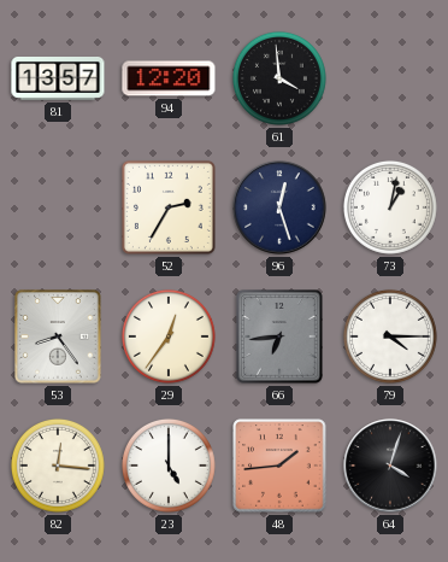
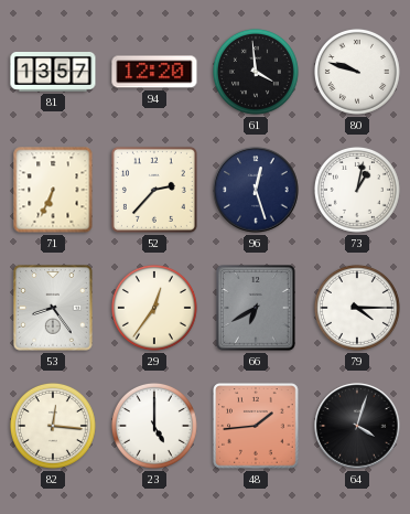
80: none -> 9:48 (357, 72)
71: none -> 6:34 (53, 190)
52: 2:35 -> 2:37 (154, 190)
66: 6:44 -> 6:40 (257, 309)
